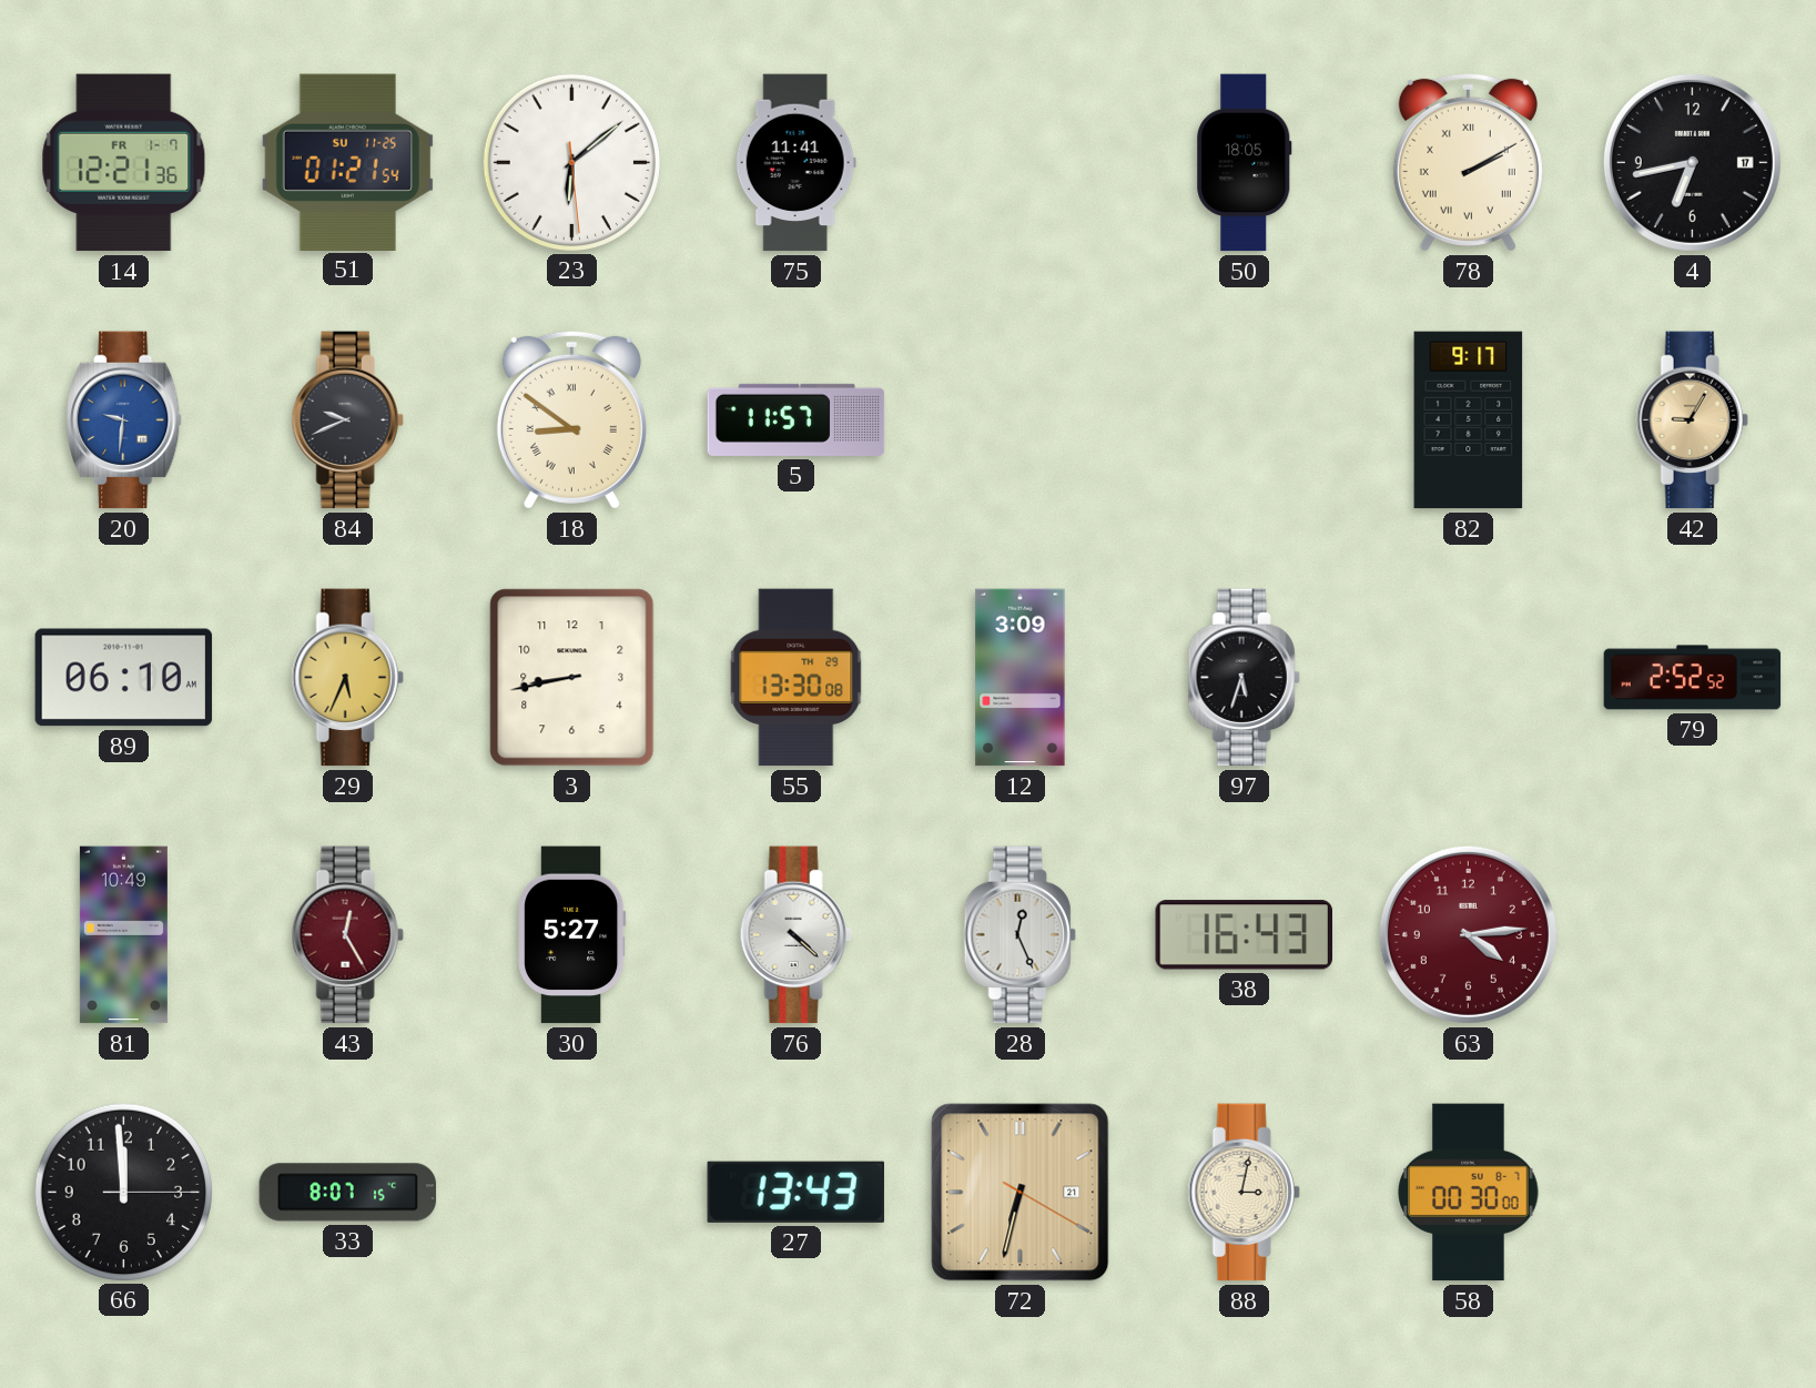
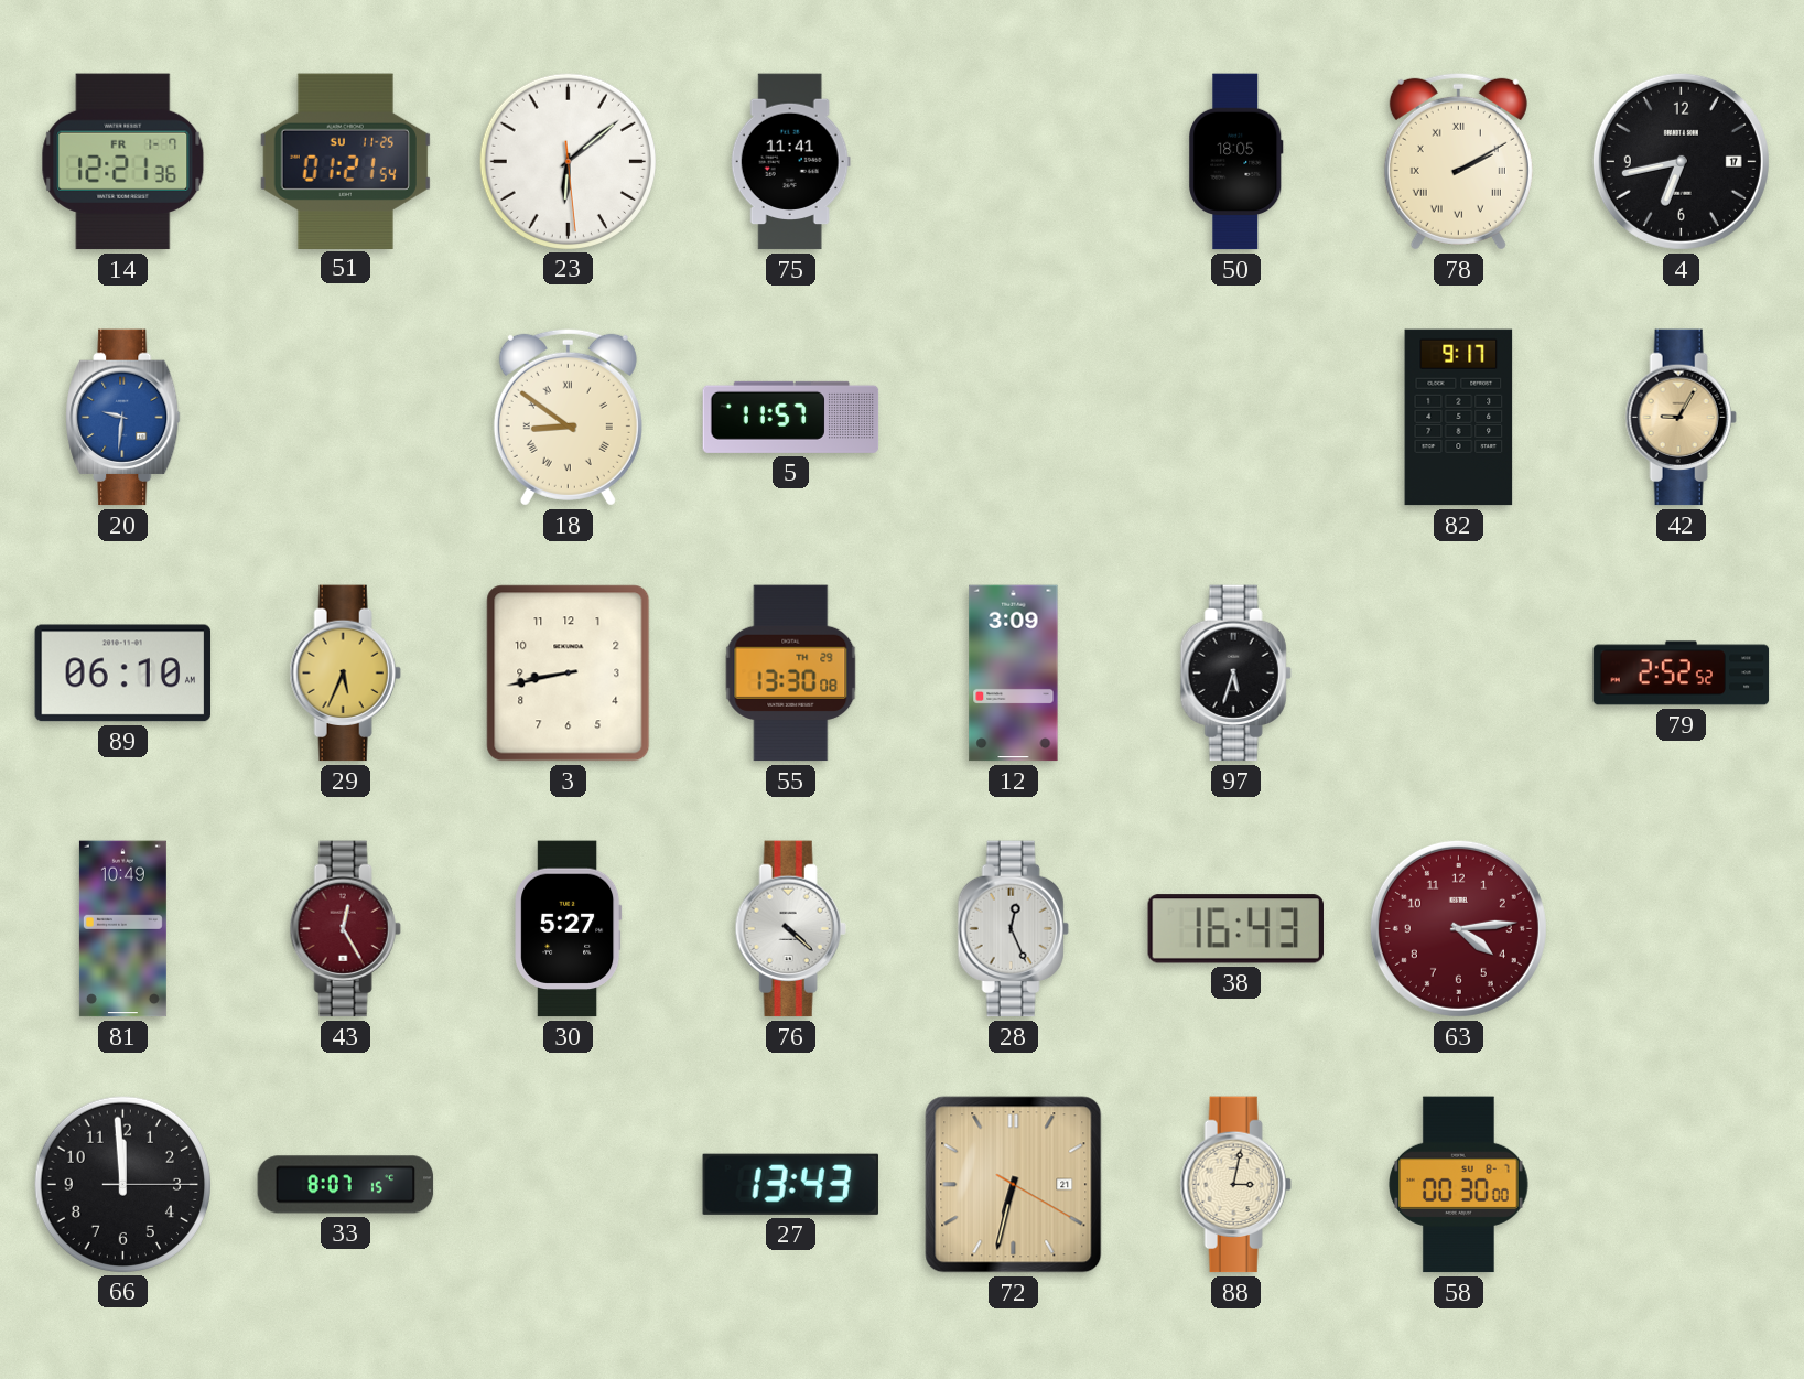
84: 9:41 -> none (347, 421)
